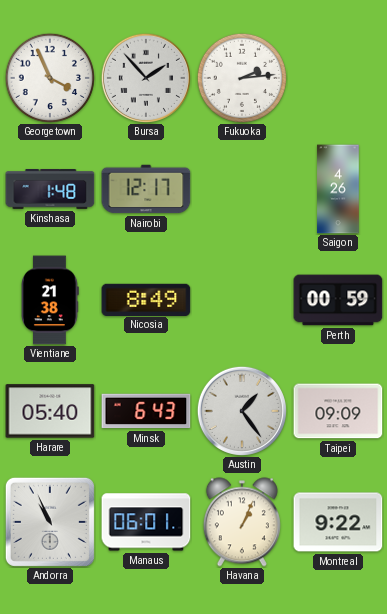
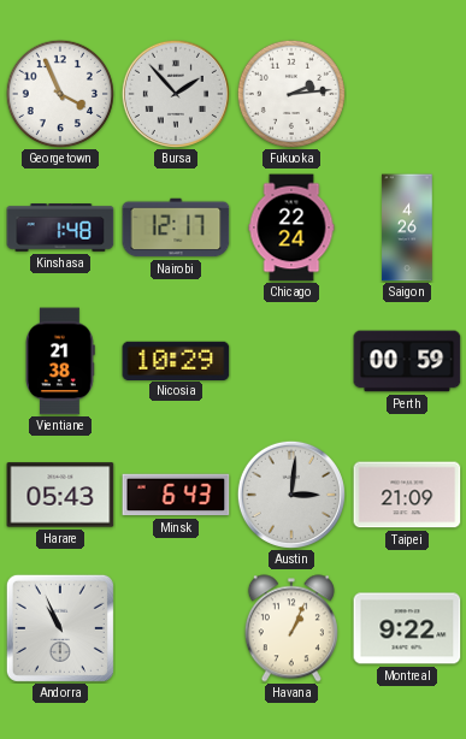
Chicago: none -> 22:24 (291, 227)
Nicosia: 8:49 -> 10:29 (176, 360)
Harare: 05:40 -> 05:43 (60, 495)
Austin: 1:24 -> 3:01 (291, 495)
Taipei: 09:09 -> 21:09 (407, 495)
Manaus: 06:01 -> none (146, 522)
